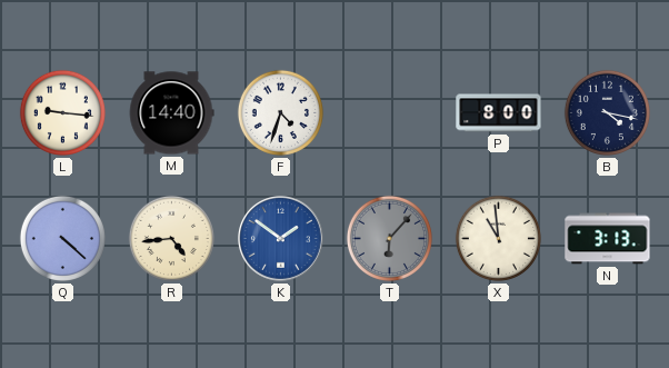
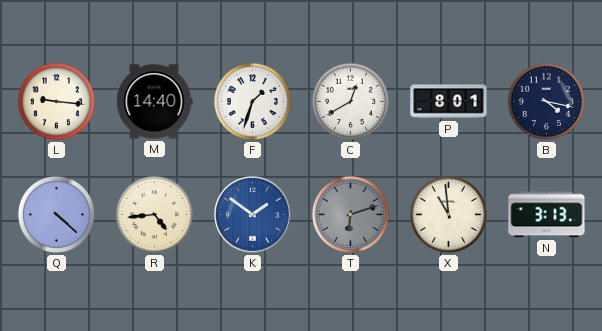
F: 4:33 -> 1:33 (252, 101)
C: none -> 12:40 (350, 101)
P: 8:00 -> 8:01 (449, 102)
T: 6:07 -> 6:12 (350, 214)
